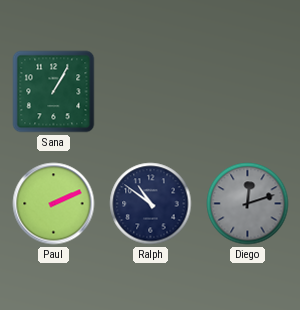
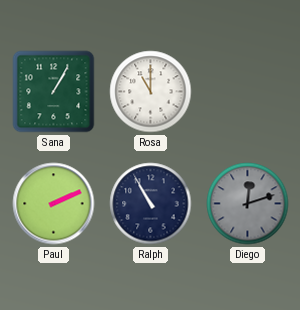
Rosa: none -> 11:00 (151, 92)
Ralph: 10:51 -> 10:55 (151, 204)
